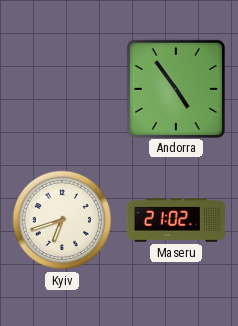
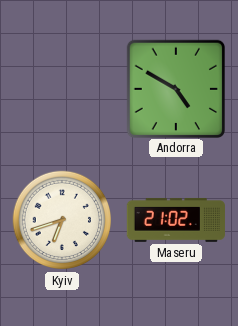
Andorra: 4:54 -> 4:50 (175, 88)
